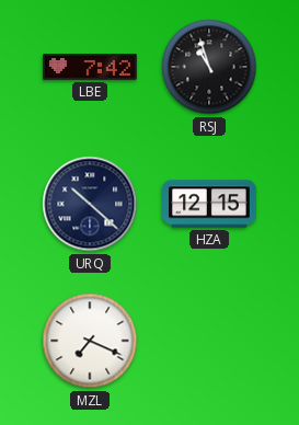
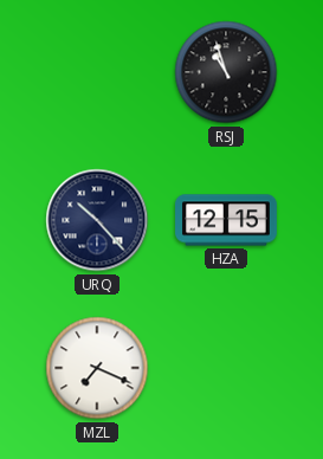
LBE: 7:42 -> none (91, 67)
URQ: 10:22 -> 10:23 (97, 220)
